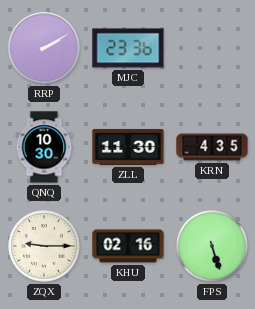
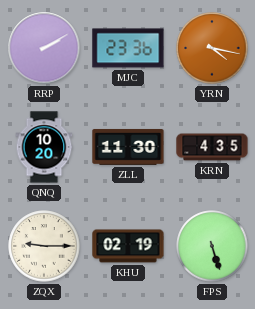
YRN: none -> 4:17 (212, 48)
QNQ: 10:30 -> 10:20 (44, 147)
KHU: 02:16 -> 02:19 (128, 246)
